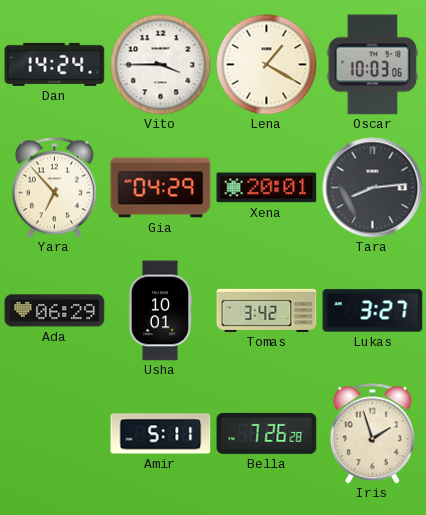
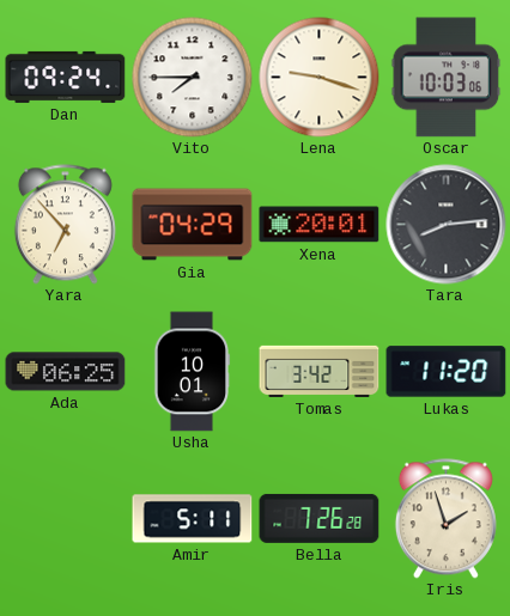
Dan: 14:24 -> 09:24 (66, 77)
Vito: 3:45 -> 7:45 (193, 78)
Lena: 1:20 -> 9:18 (320, 78)
Ada: 06:29 -> 06:25 (66, 372)
Lukas: 3:27 -> 11:20 (447, 372)
